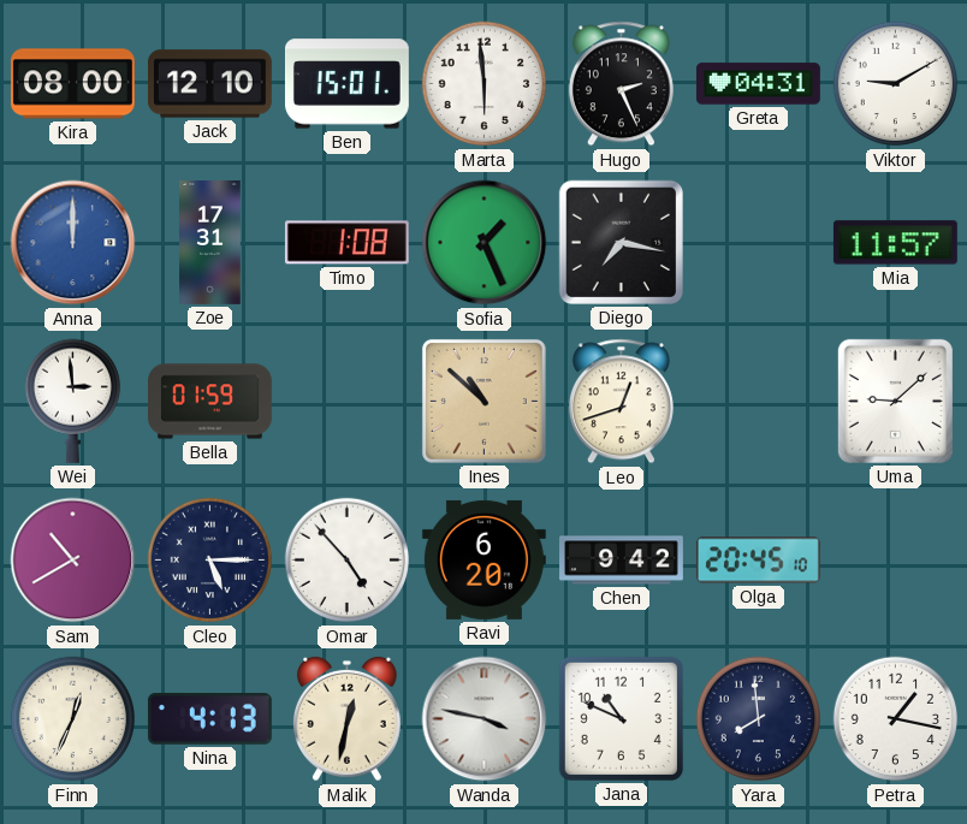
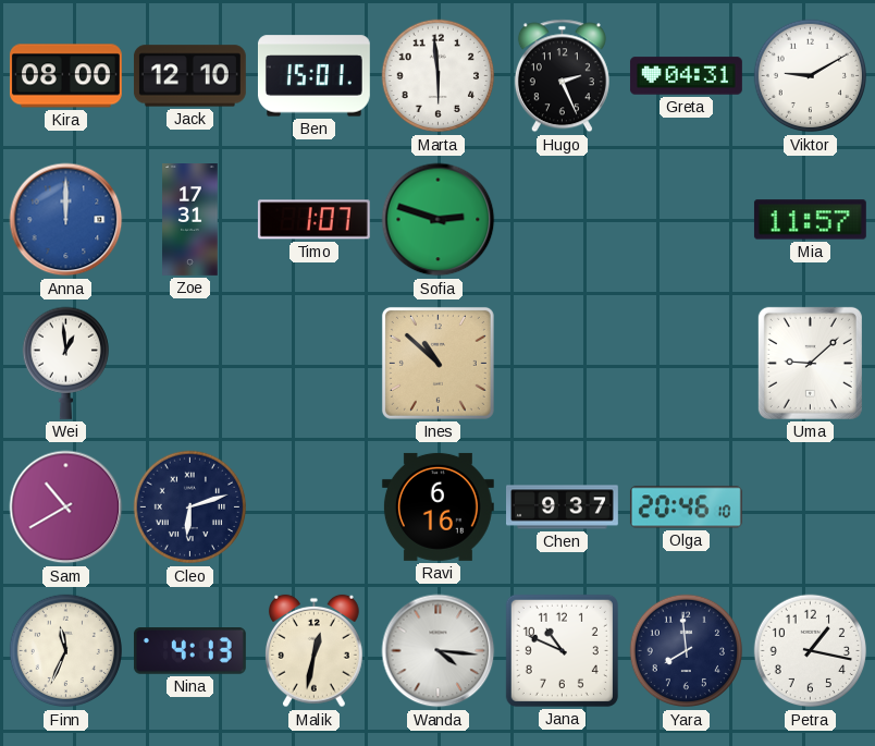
Timo: 1:08 -> 1:07 (313, 220)
Sofia: 1:26 -> 2:48 (439, 220)
Diego: 7:17 -> none (621, 242)
Wei: 2:59 -> 12:59 (65, 363)
Bella: 01:59 -> none (210, 402)
Leo: 12:42 -> none (621, 402)
Cleo: 5:15 -> 6:12 (190, 507)
Omar: 4:53 -> none (348, 561)
Ravi: 6:20 -> 6:16 (437, 506)
Chen: 9:42 -> 9:37 (563, 507)
Olga: 20:45 -> 20:46 (686, 507)
Finn: 12:34 -> 11:34 (66, 651)
Wanda: 3:47 -> 4:16 (439, 651)
